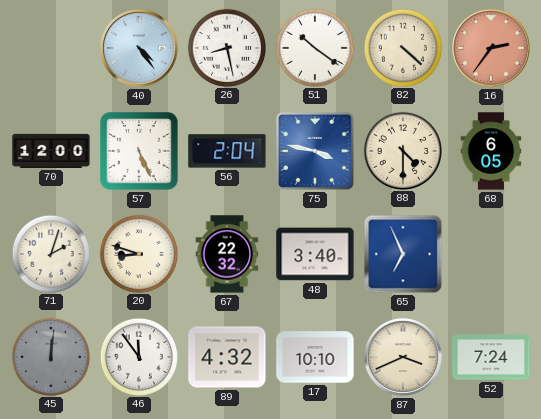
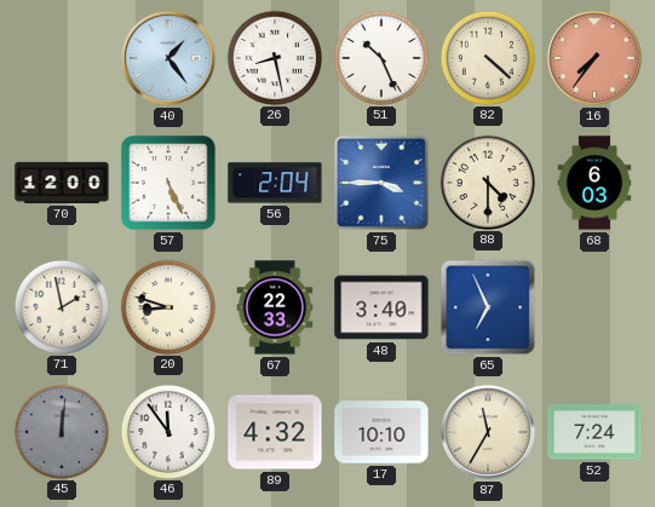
40: 4:24 -> 1:24 (168, 58)
51: 10:21 -> 10:26 (380, 57)
16: 2:36 -> 7:36 (594, 58)
75: 3:47 -> 3:45 (381, 183)
68: 6:05 -> 6:03 (594, 183)
71: 2:03 -> 1:58 (61, 306)
67: 22:32 -> 22:33 (275, 307)
87: 3:41 -> 11:35 (488, 432)
